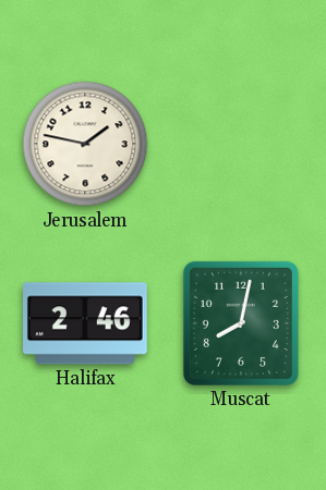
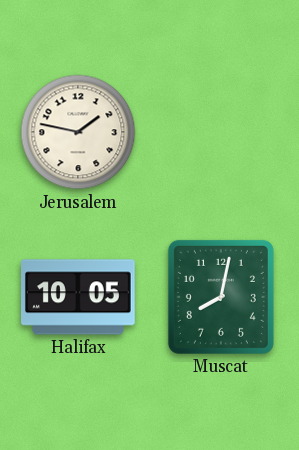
Halifax: 2:46 -> 10:05 (79, 297)
